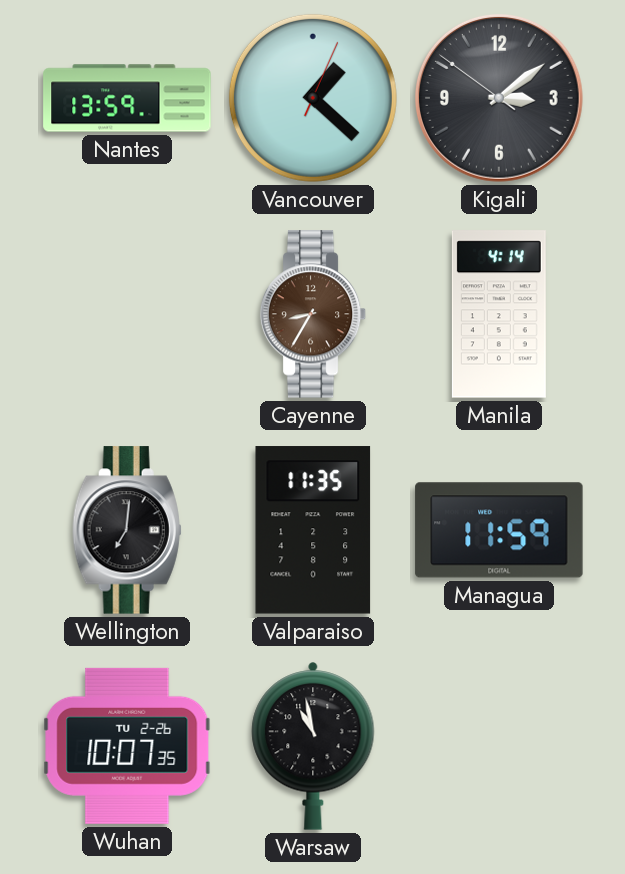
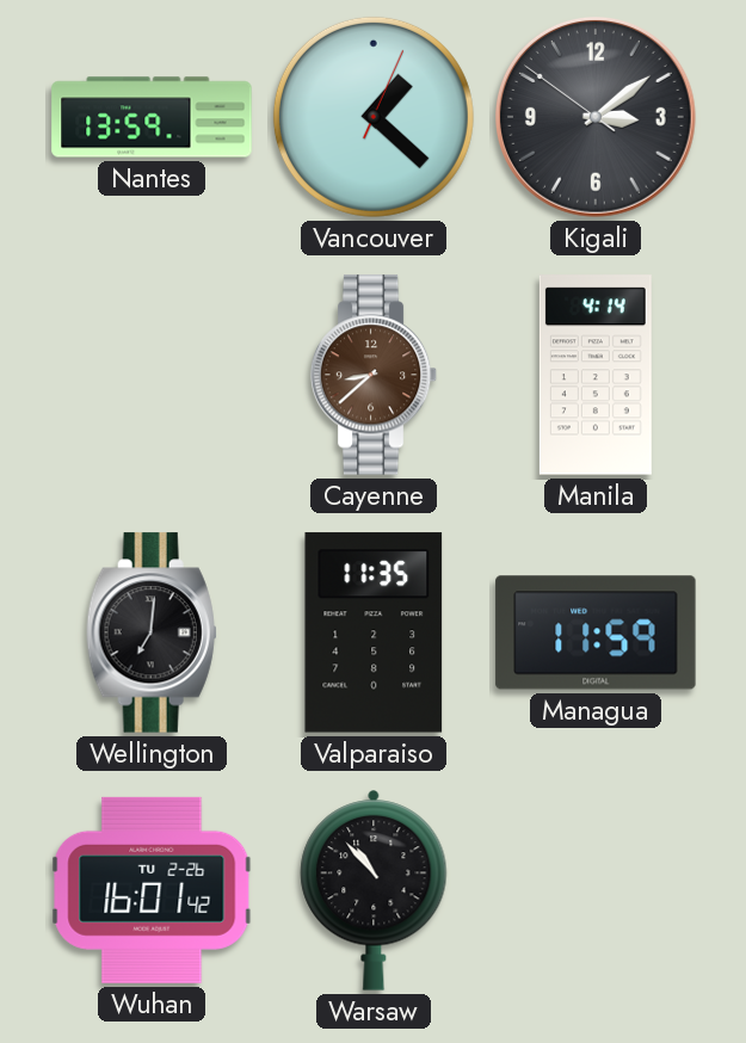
Cayenne: 8:35 -> 8:38 (374, 375)
Wuhan: 10:07 -> 16:01 (152, 890)
Warsaw: 10:58 -> 10:53 (374, 890)
